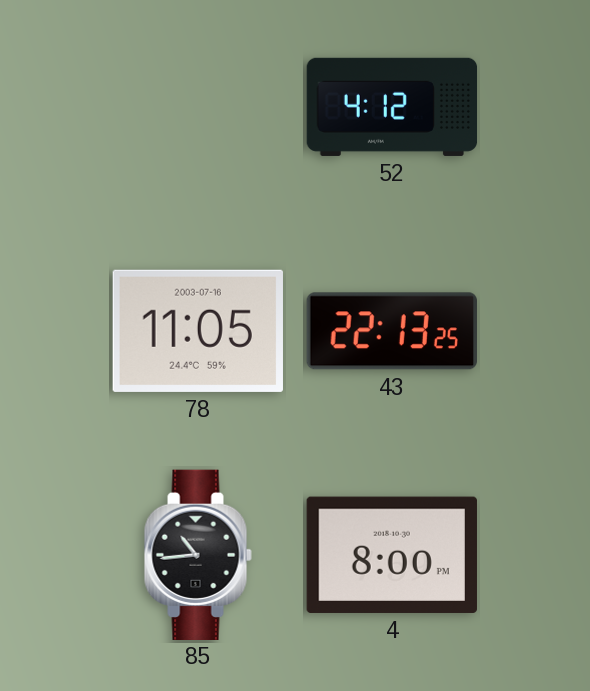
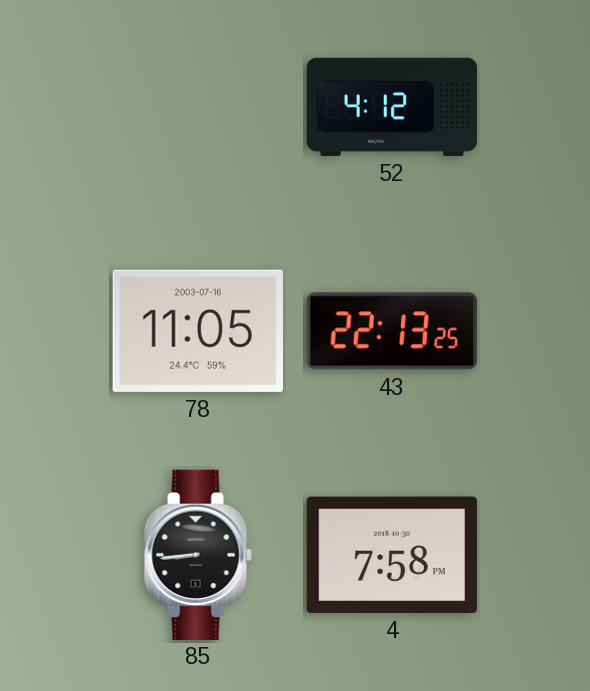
85: 10:44 -> 8:44 (198, 554)
4: 8:00 -> 7:58 (392, 555)
